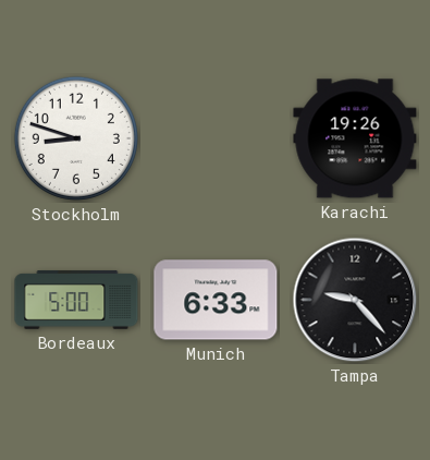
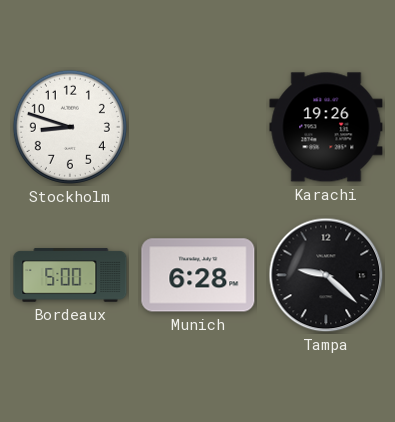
Munich: 6:33 -> 6:28 (198, 275)
Tampa: 9:23 -> 9:22 (326, 275)
